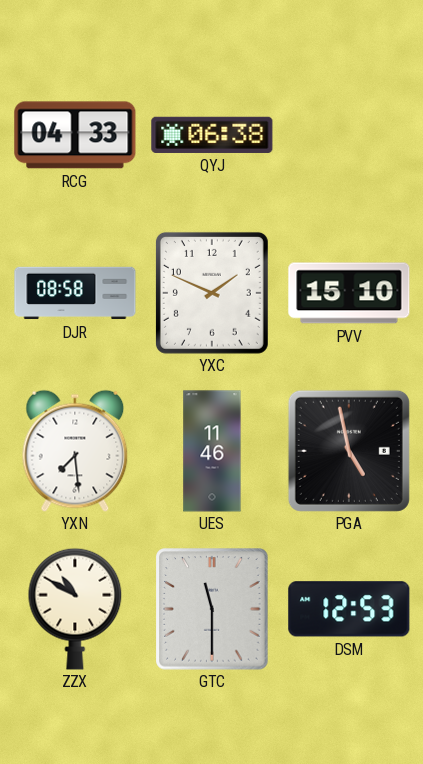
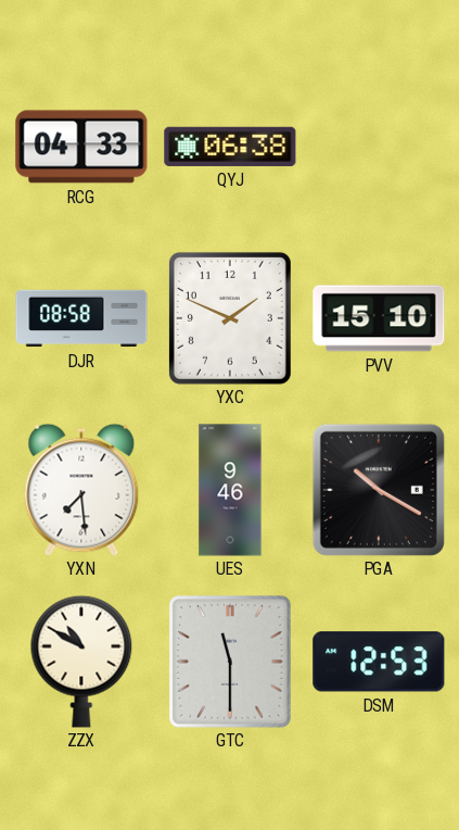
UES: 11:46 -> 9:46 (230, 490)
PGA: 4:58 -> 10:20 (379, 490)
